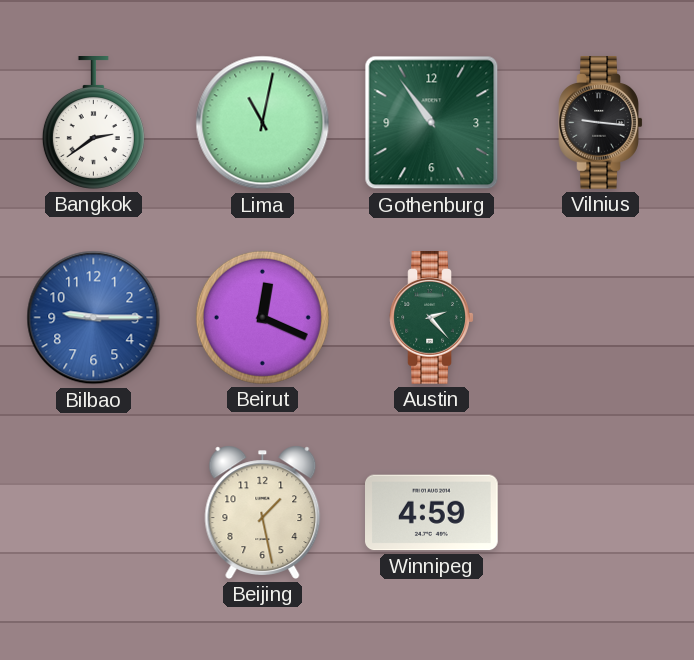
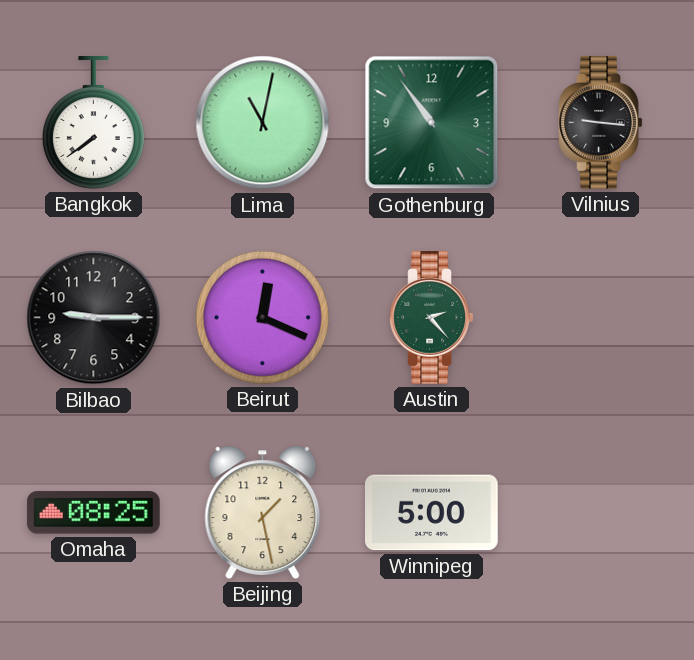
Bangkok: 2:39 -> 7:39 (93, 123)
Bilbao dial: blue -> black (94, 318)
Omaha: none -> 08:25 (94, 513)
Winnipeg: 4:59 -> 5:00 (432, 513)
